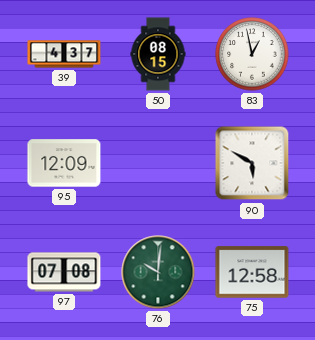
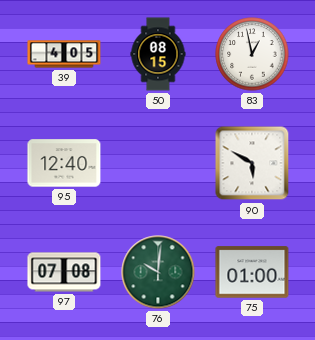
39: 4:37 -> 4:05 (64, 54)
95: 12:09 -> 12:40 (64, 163)
75: 12:58 -> 01:00 (252, 272)
